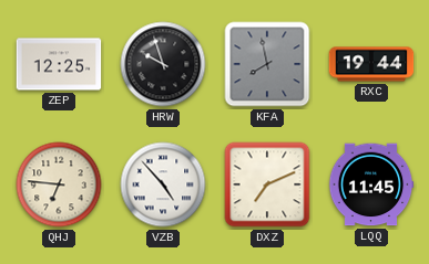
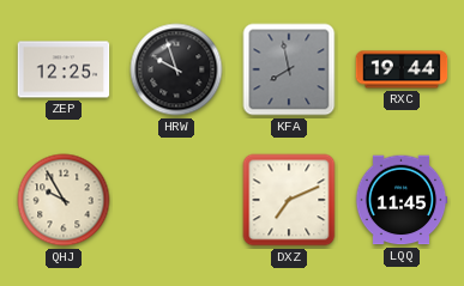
QHJ: 6:46 -> 9:55 (64, 200)
VZB: 4:53 -> none (163, 184)
